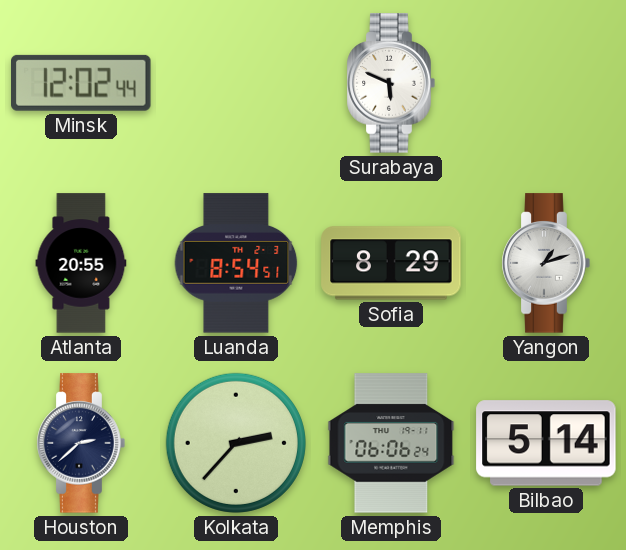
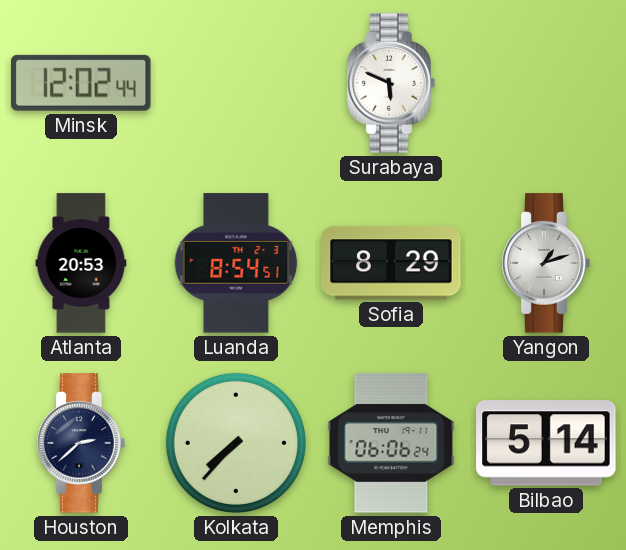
Atlanta: 20:55 -> 20:53 (81, 263)
Kolkata: 2:37 -> 7:37 (236, 443)
